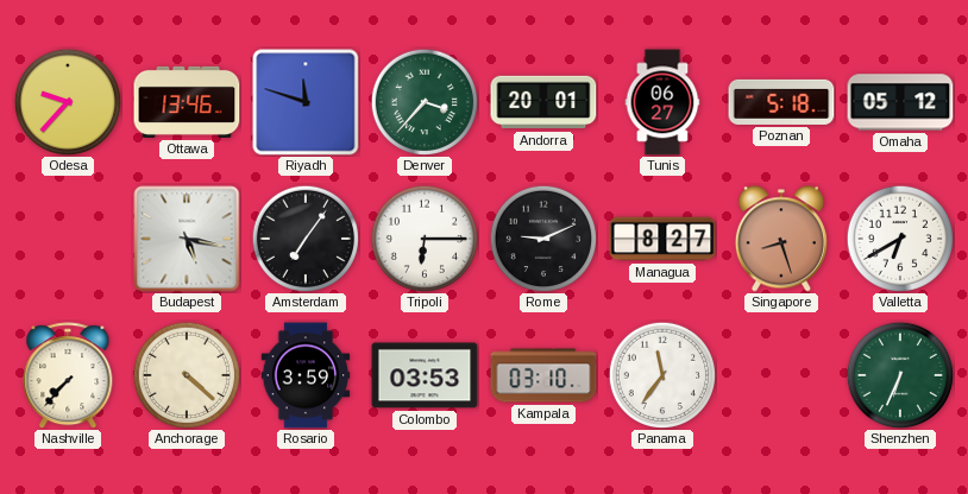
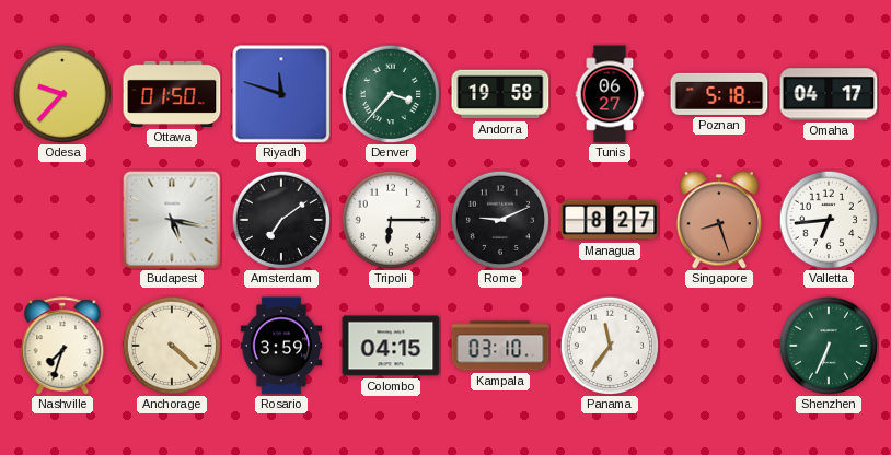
Ottawa: 13:46 -> 01:50 (172, 94)
Andorra: 20:01 -> 19:58 (500, 94)
Omaha: 05:12 -> 04:17 (829, 94)
Amsterdam: 7:06 -> 7:09 (281, 220)
Valletta: 6:40 -> 6:44 (829, 220)
Nashville: 7:37 -> 7:33 (62, 346)
Colombo: 03:53 -> 04:15 (391, 346)
